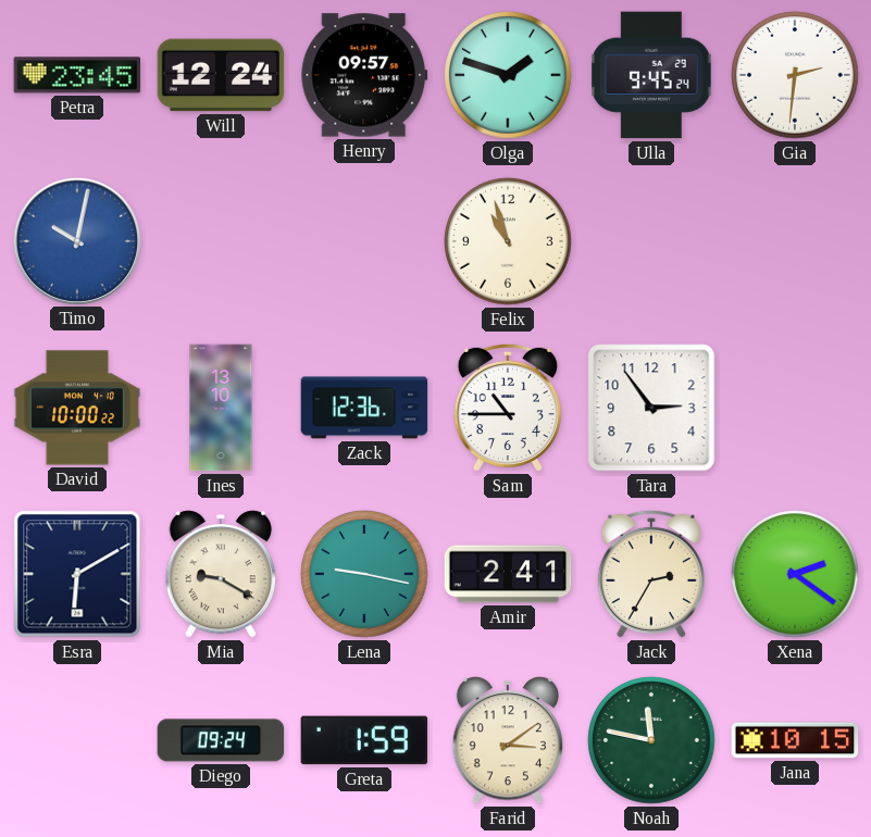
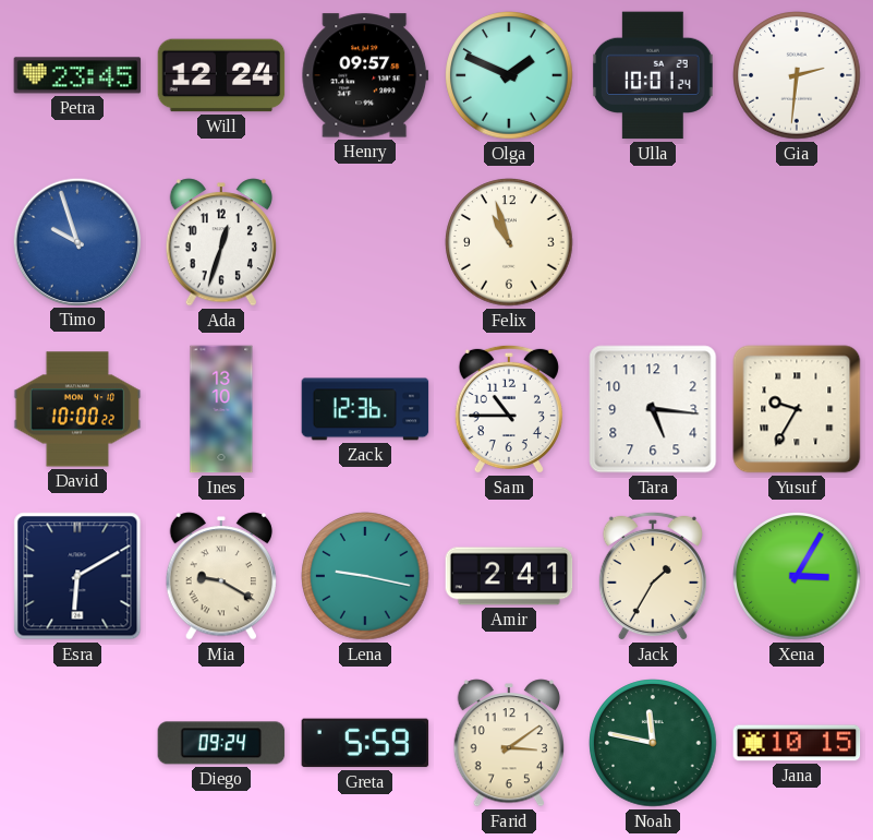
Olga: 1:48 -> 1:49 (509, 75)
Ulla: 9:45 -> 10:01 (654, 75)
Timo: 10:02 -> 9:57 (76, 241)
Ada: none -> 12:33 (220, 242)
Tara: 2:54 -> 5:16 (653, 409)
Yusuf: none -> 9:35 (797, 409)
Jack: 2:35 -> 1:35 (653, 576)
Xena: 2:21 -> 3:05 (797, 576)
Greta: 1:59 -> 5:59 (365, 743)
